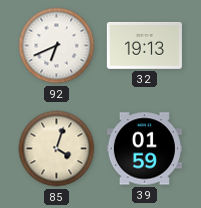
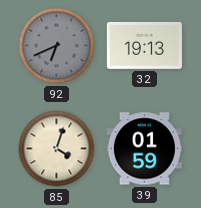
92 dial: white -> grey (57, 46)
